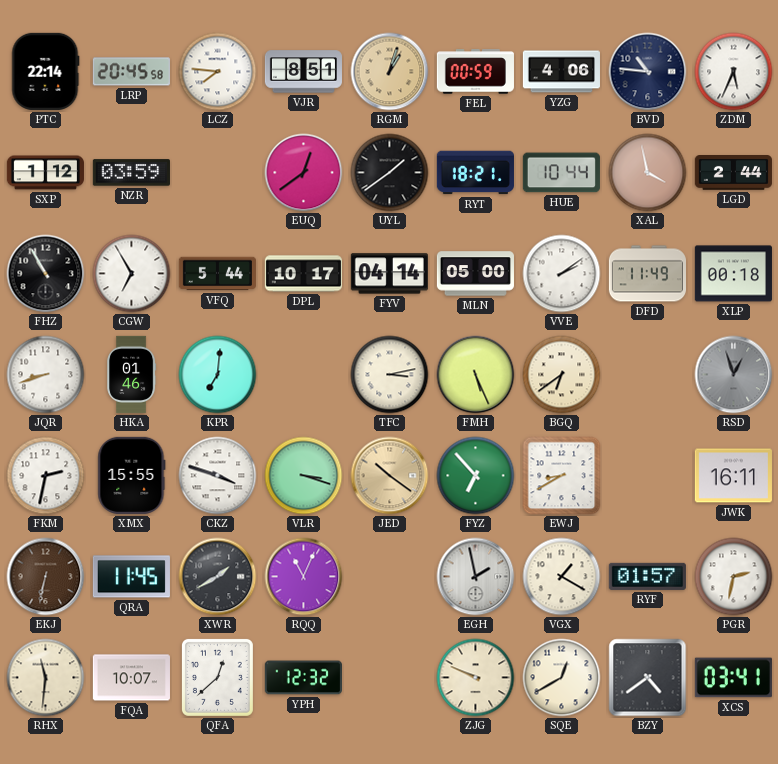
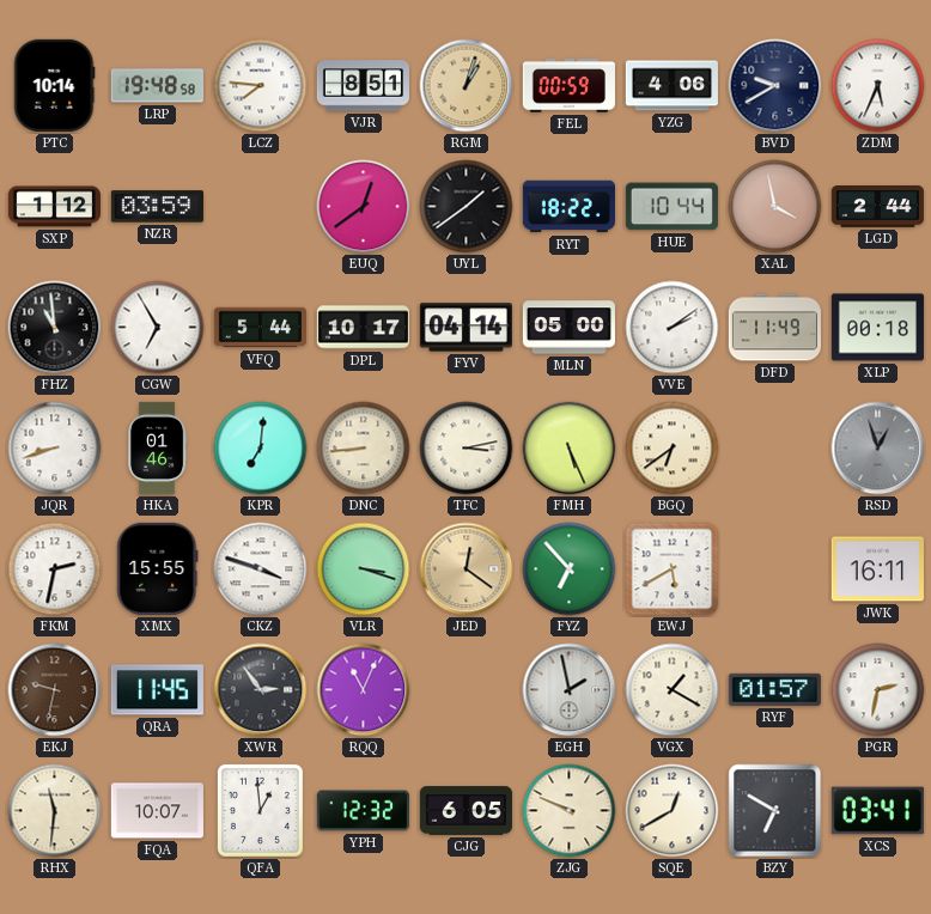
PTC: 22:14 -> 10:14 (55, 85)
LRP: 20:45 -> 19:48 (157, 86)
BVD: 10:46 -> 9:40 (775, 86)
RYT: 18:21 -> 18:22 (568, 207)
FHZ: 10:55 -> 10:59 (55, 328)
DNC: none -> 8:44 (364, 449)
JED: 10:21 -> 12:21 (467, 569)
EWJ: 8:40 -> 5:40 (673, 569)
EKJ: 6:32 -> 9:32 (55, 690)
XWR: 1:40 -> 2:54 (261, 690)
QFA: 12:38 -> 12:59 (260, 810)
CJG: none -> 6:05 (465, 811)
BZY: 4:39 -> 6:50 (775, 811)
